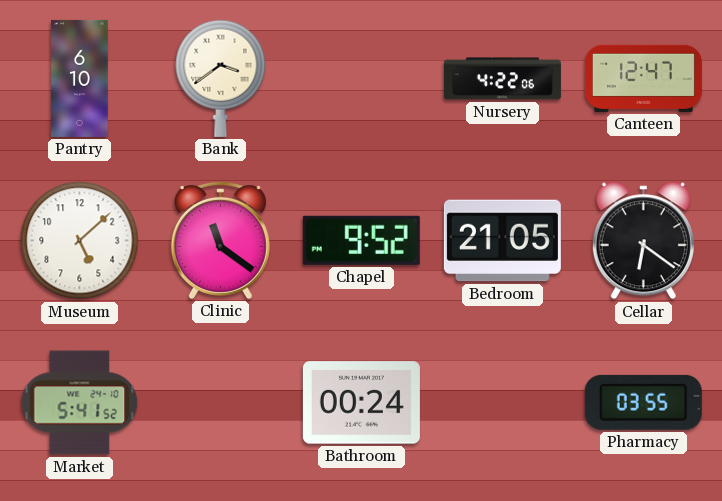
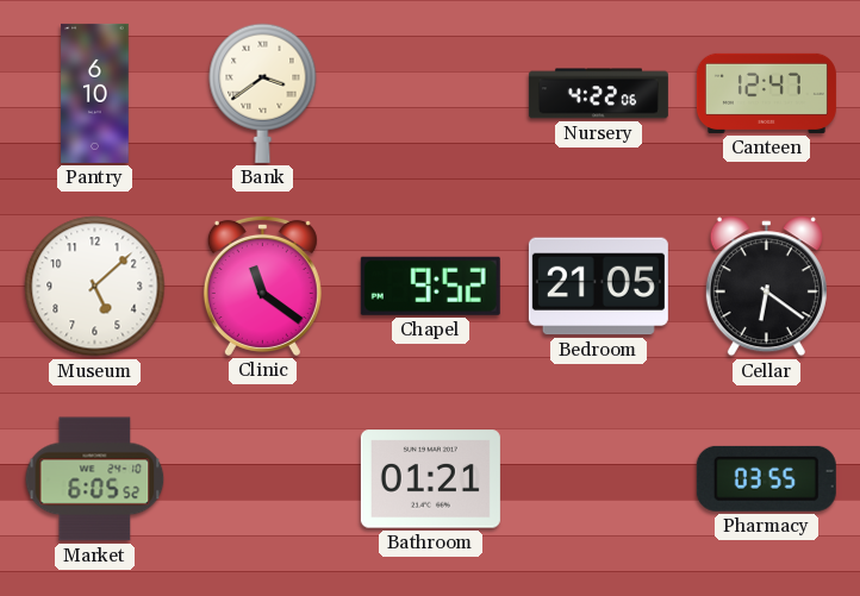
Market: 5:41 -> 6:05 (95, 479)
Bathroom: 00:24 -> 01:21 (430, 479)
